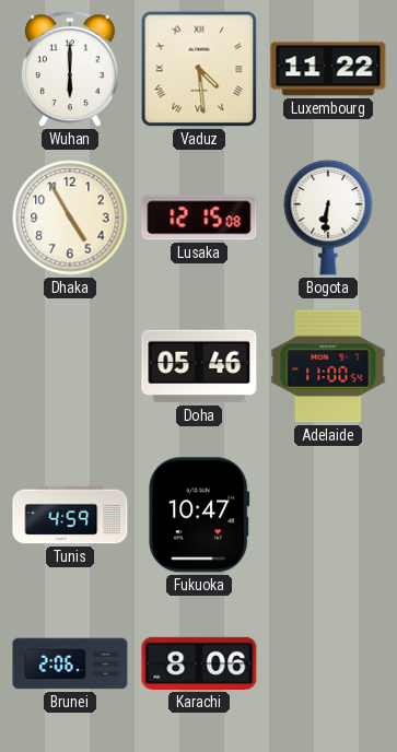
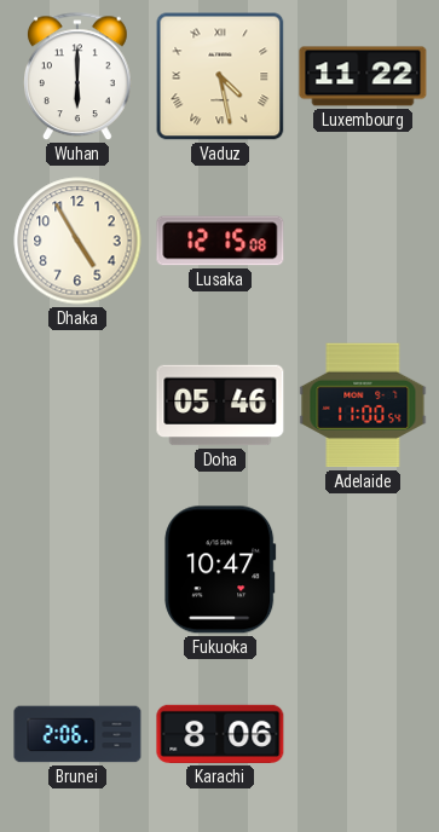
Vaduz: 4:29 -> 4:28 (220, 76)
Bogota: 6:31 -> none (328, 218)
Tunis: 4:59 -> none (70, 515)
